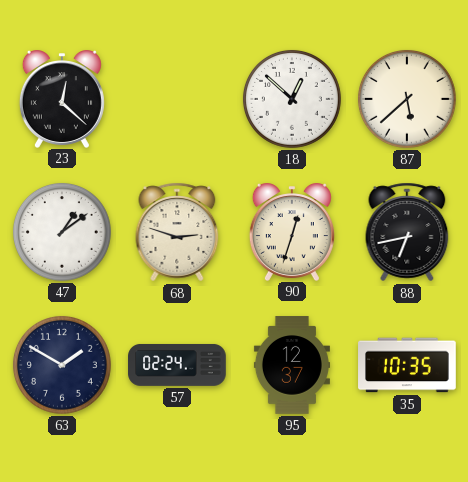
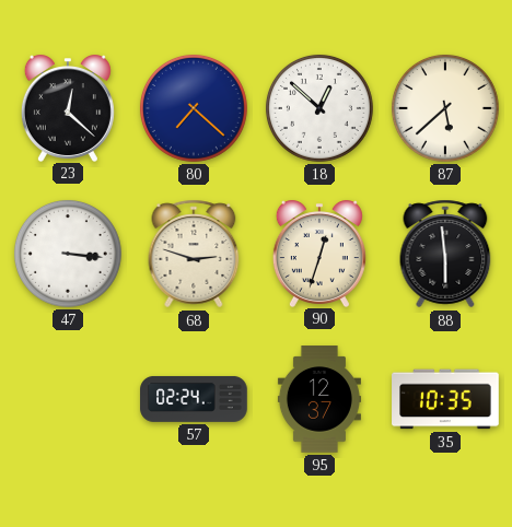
80: none -> 7:22 (194, 108)
47: 1:09 -> 3:16 (68, 254)
88: 6:43 -> 5:59 (445, 254)
63: 1:50 -> none (62, 365)
